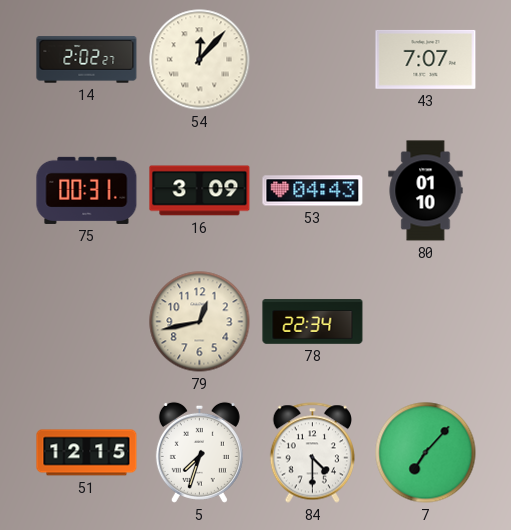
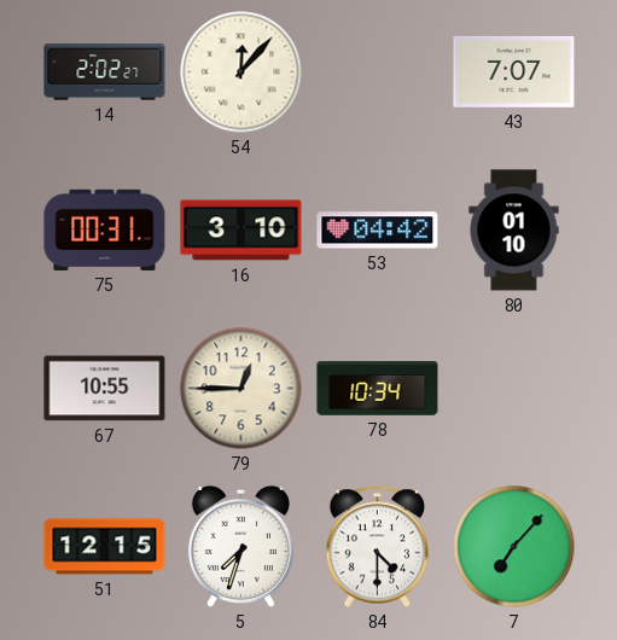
16: 3:09 -> 3:10 (241, 231)
53: 04:43 -> 04:42 (378, 231)
67: none -> 10:55 (105, 389)
79: 12:43 -> 12:45 (241, 389)
78: 22:34 -> 10:34 (378, 389)
